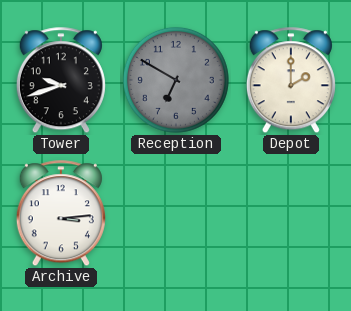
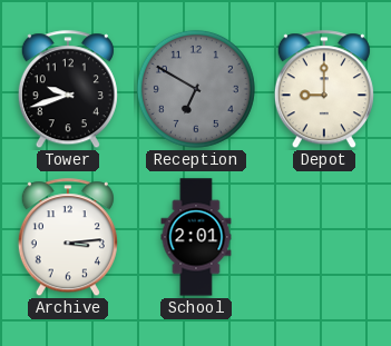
Depot: 2:00 -> 9:00 (324, 90)
School: none -> 2:01 (196, 237)
